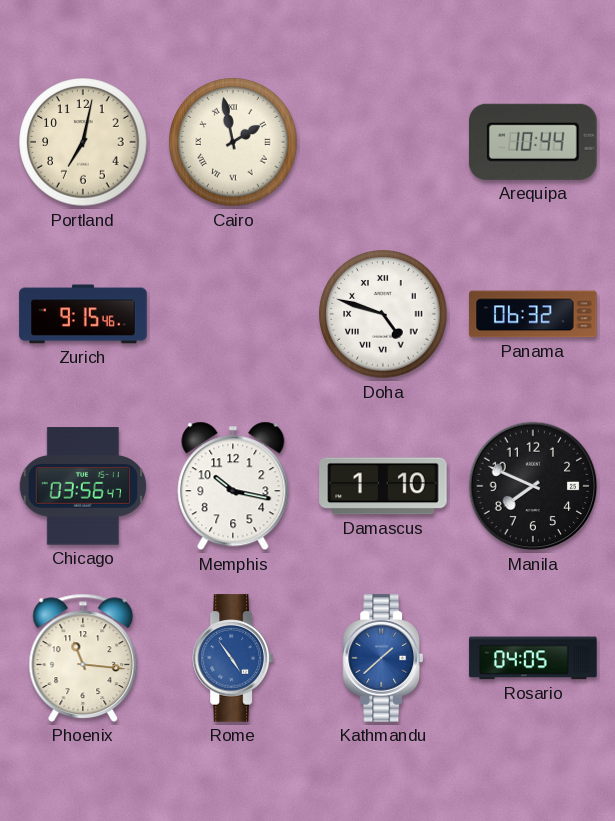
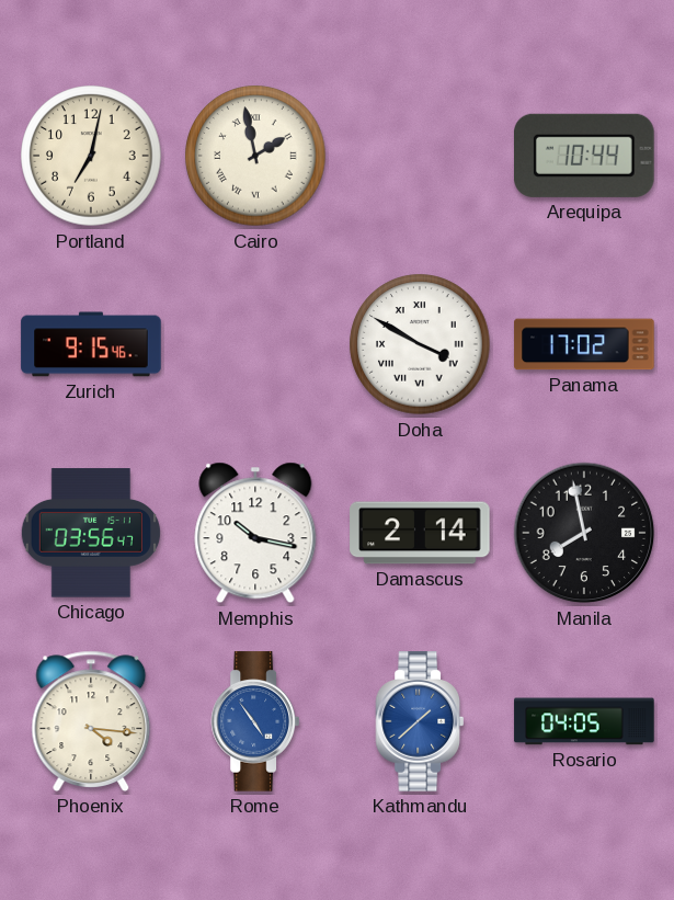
Doha: 4:48 -> 3:50 (420, 344)
Panama: 06:32 -> 17:02 (584, 344)
Damascus: 1:10 -> 2:14 (420, 533)
Manila: 7:49 -> 7:58 (584, 533)
Phoenix: 11:16 -> 4:16 (91, 721)
